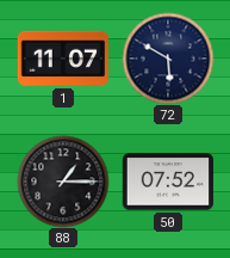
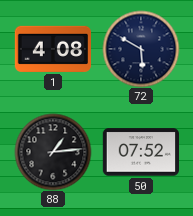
1: 11:07 -> 4:08 (52, 49)
88: 1:15 -> 1:14 (53, 152)
